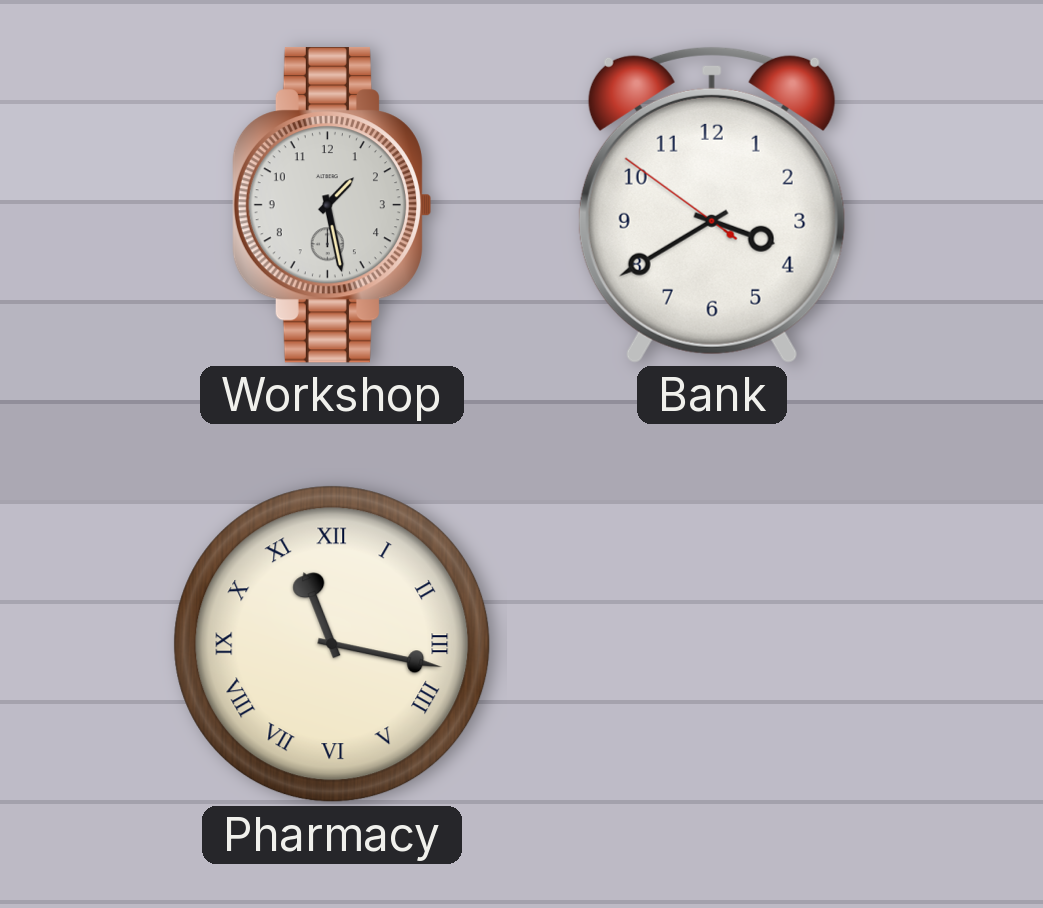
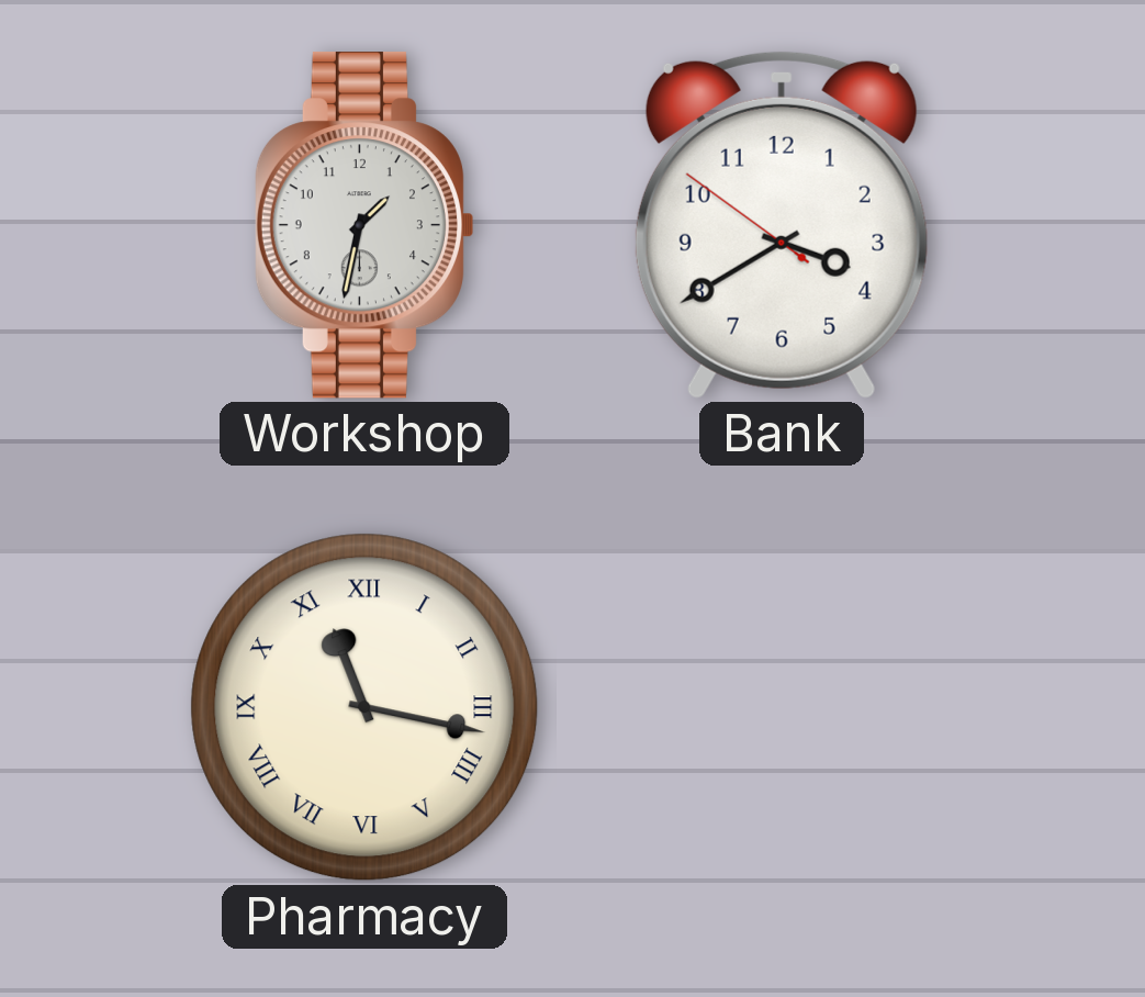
Workshop: 1:28 -> 1:32 (363, 225)
